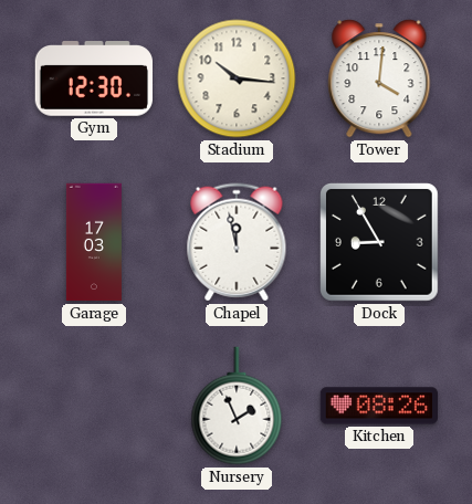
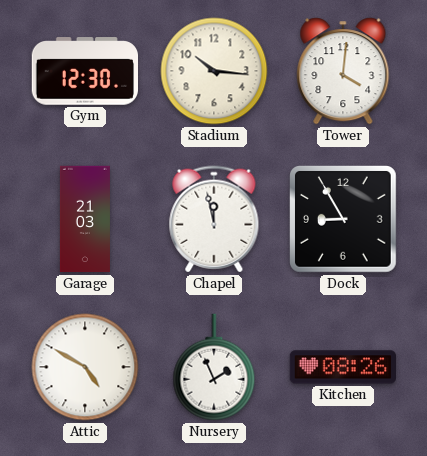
Garage: 17:03 -> 21:03 (85, 219)
Attic: none -> 4:50 (85, 367)
